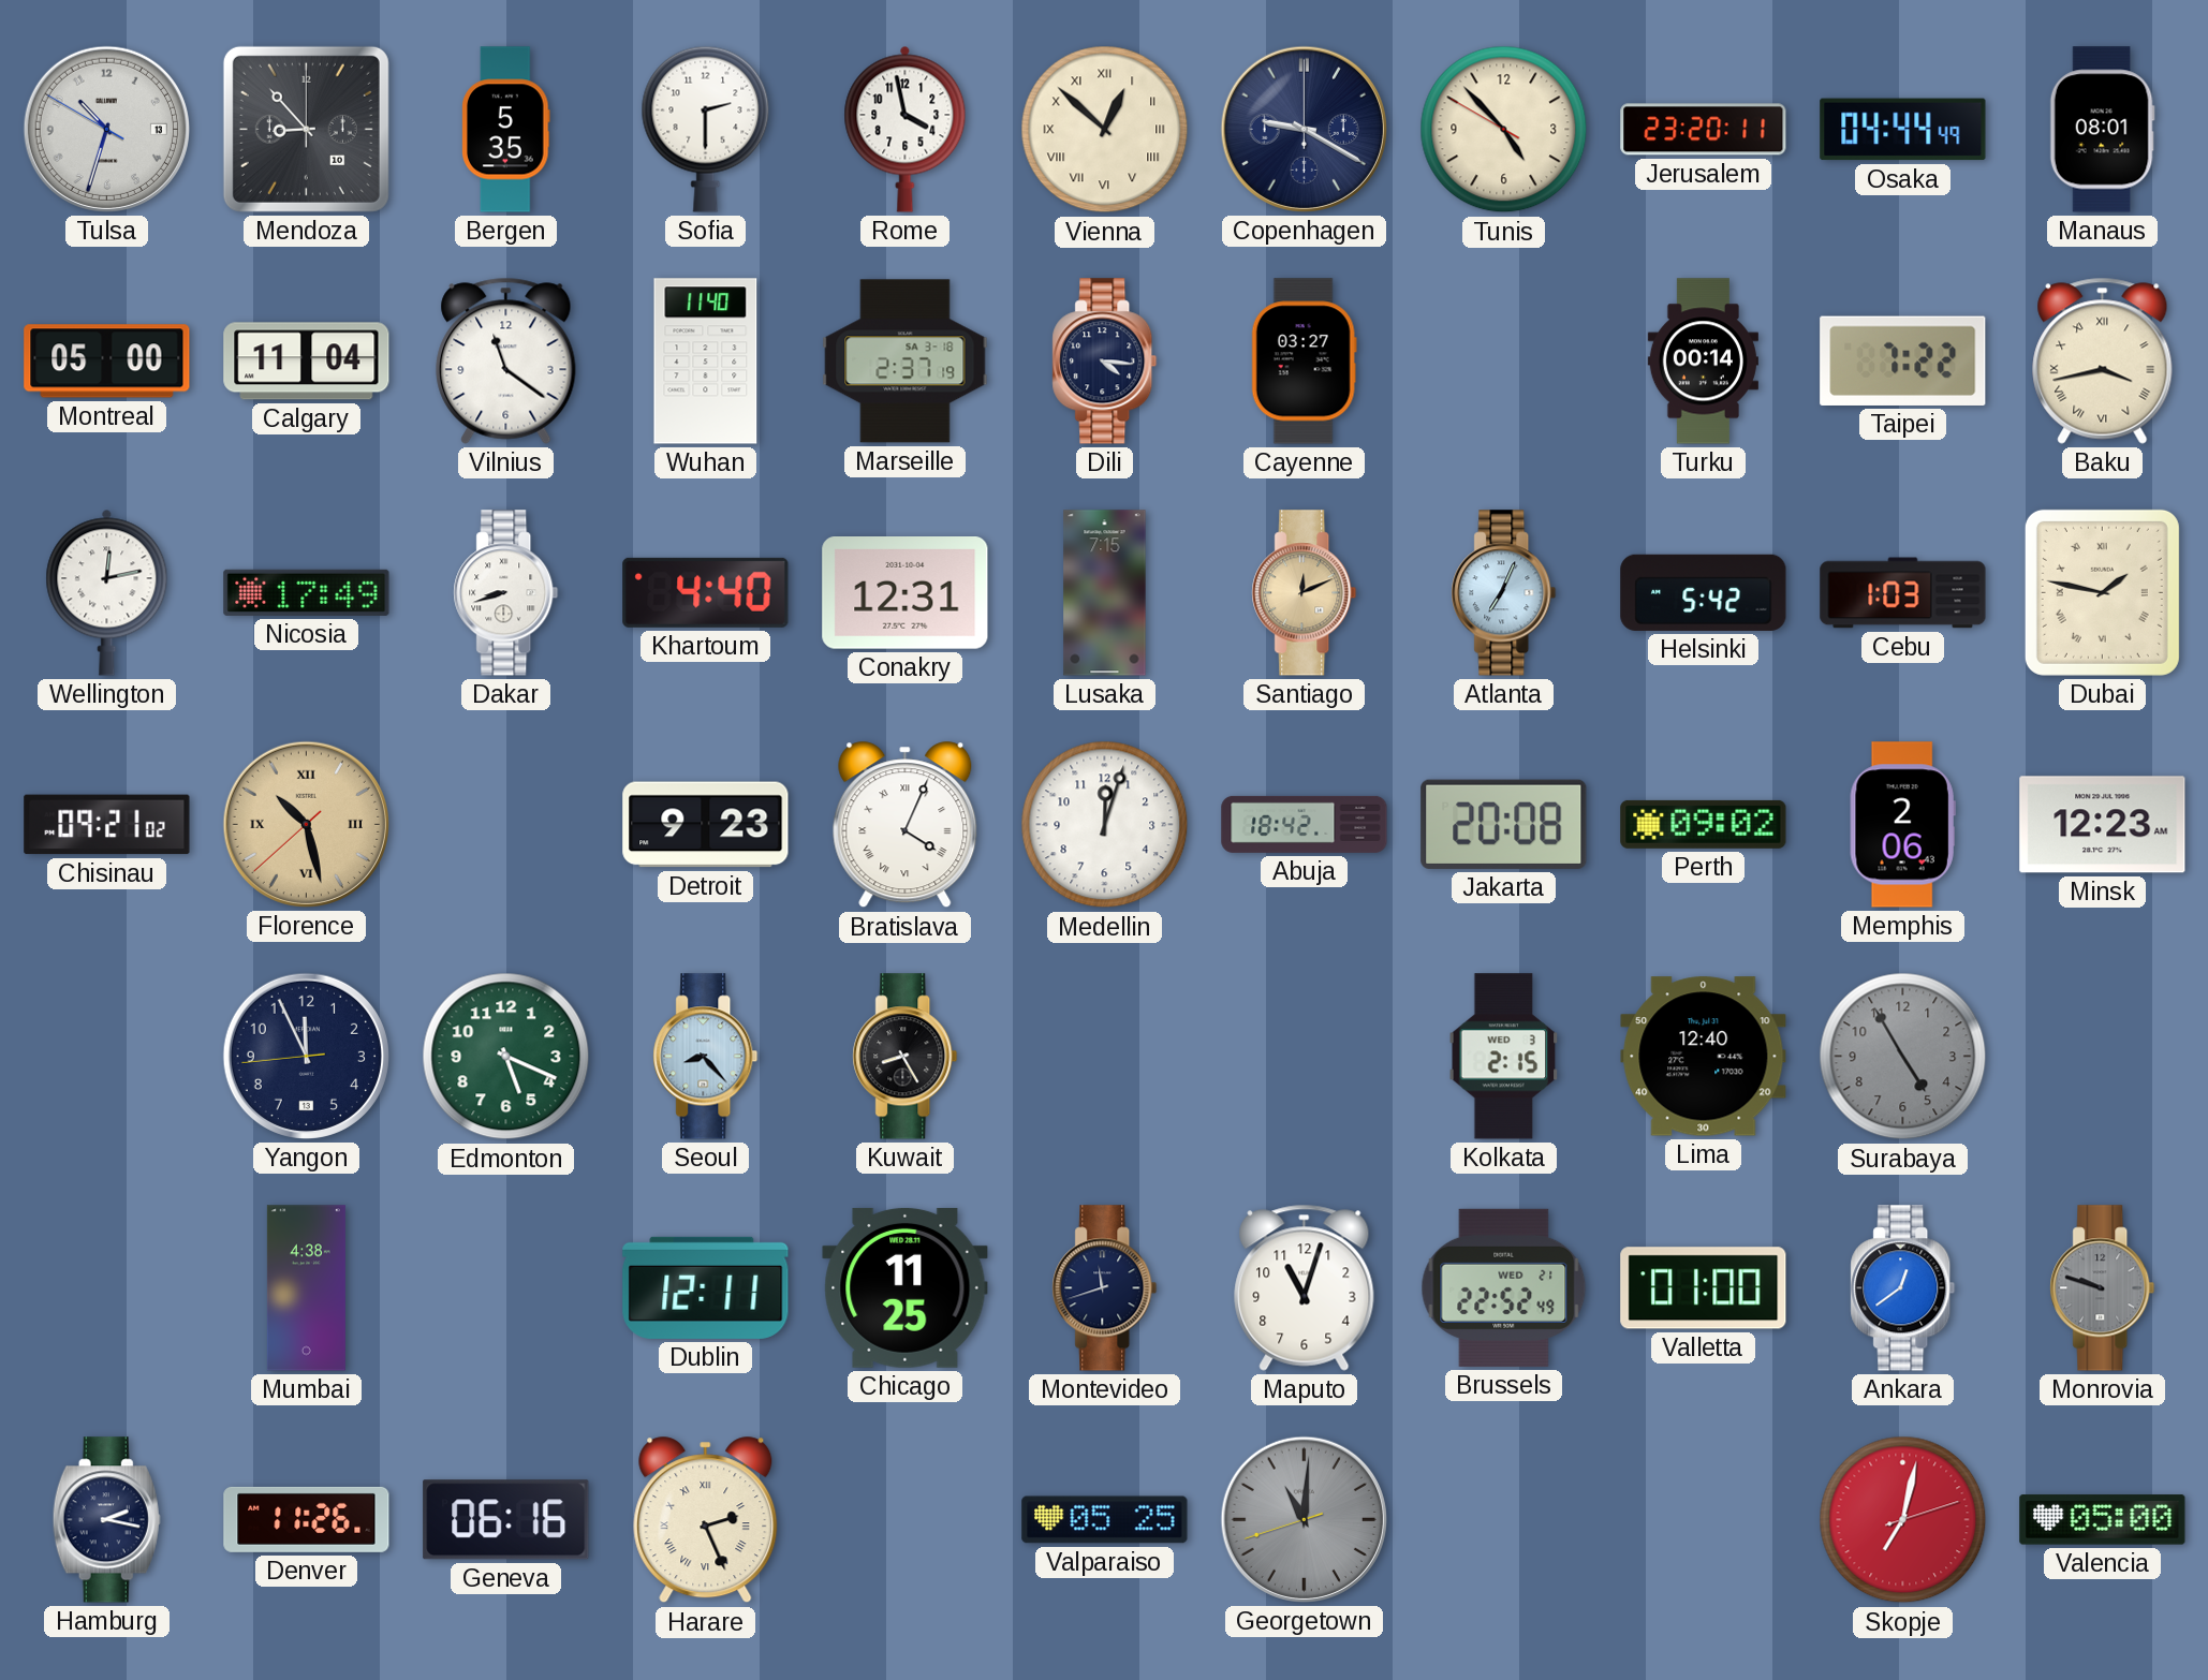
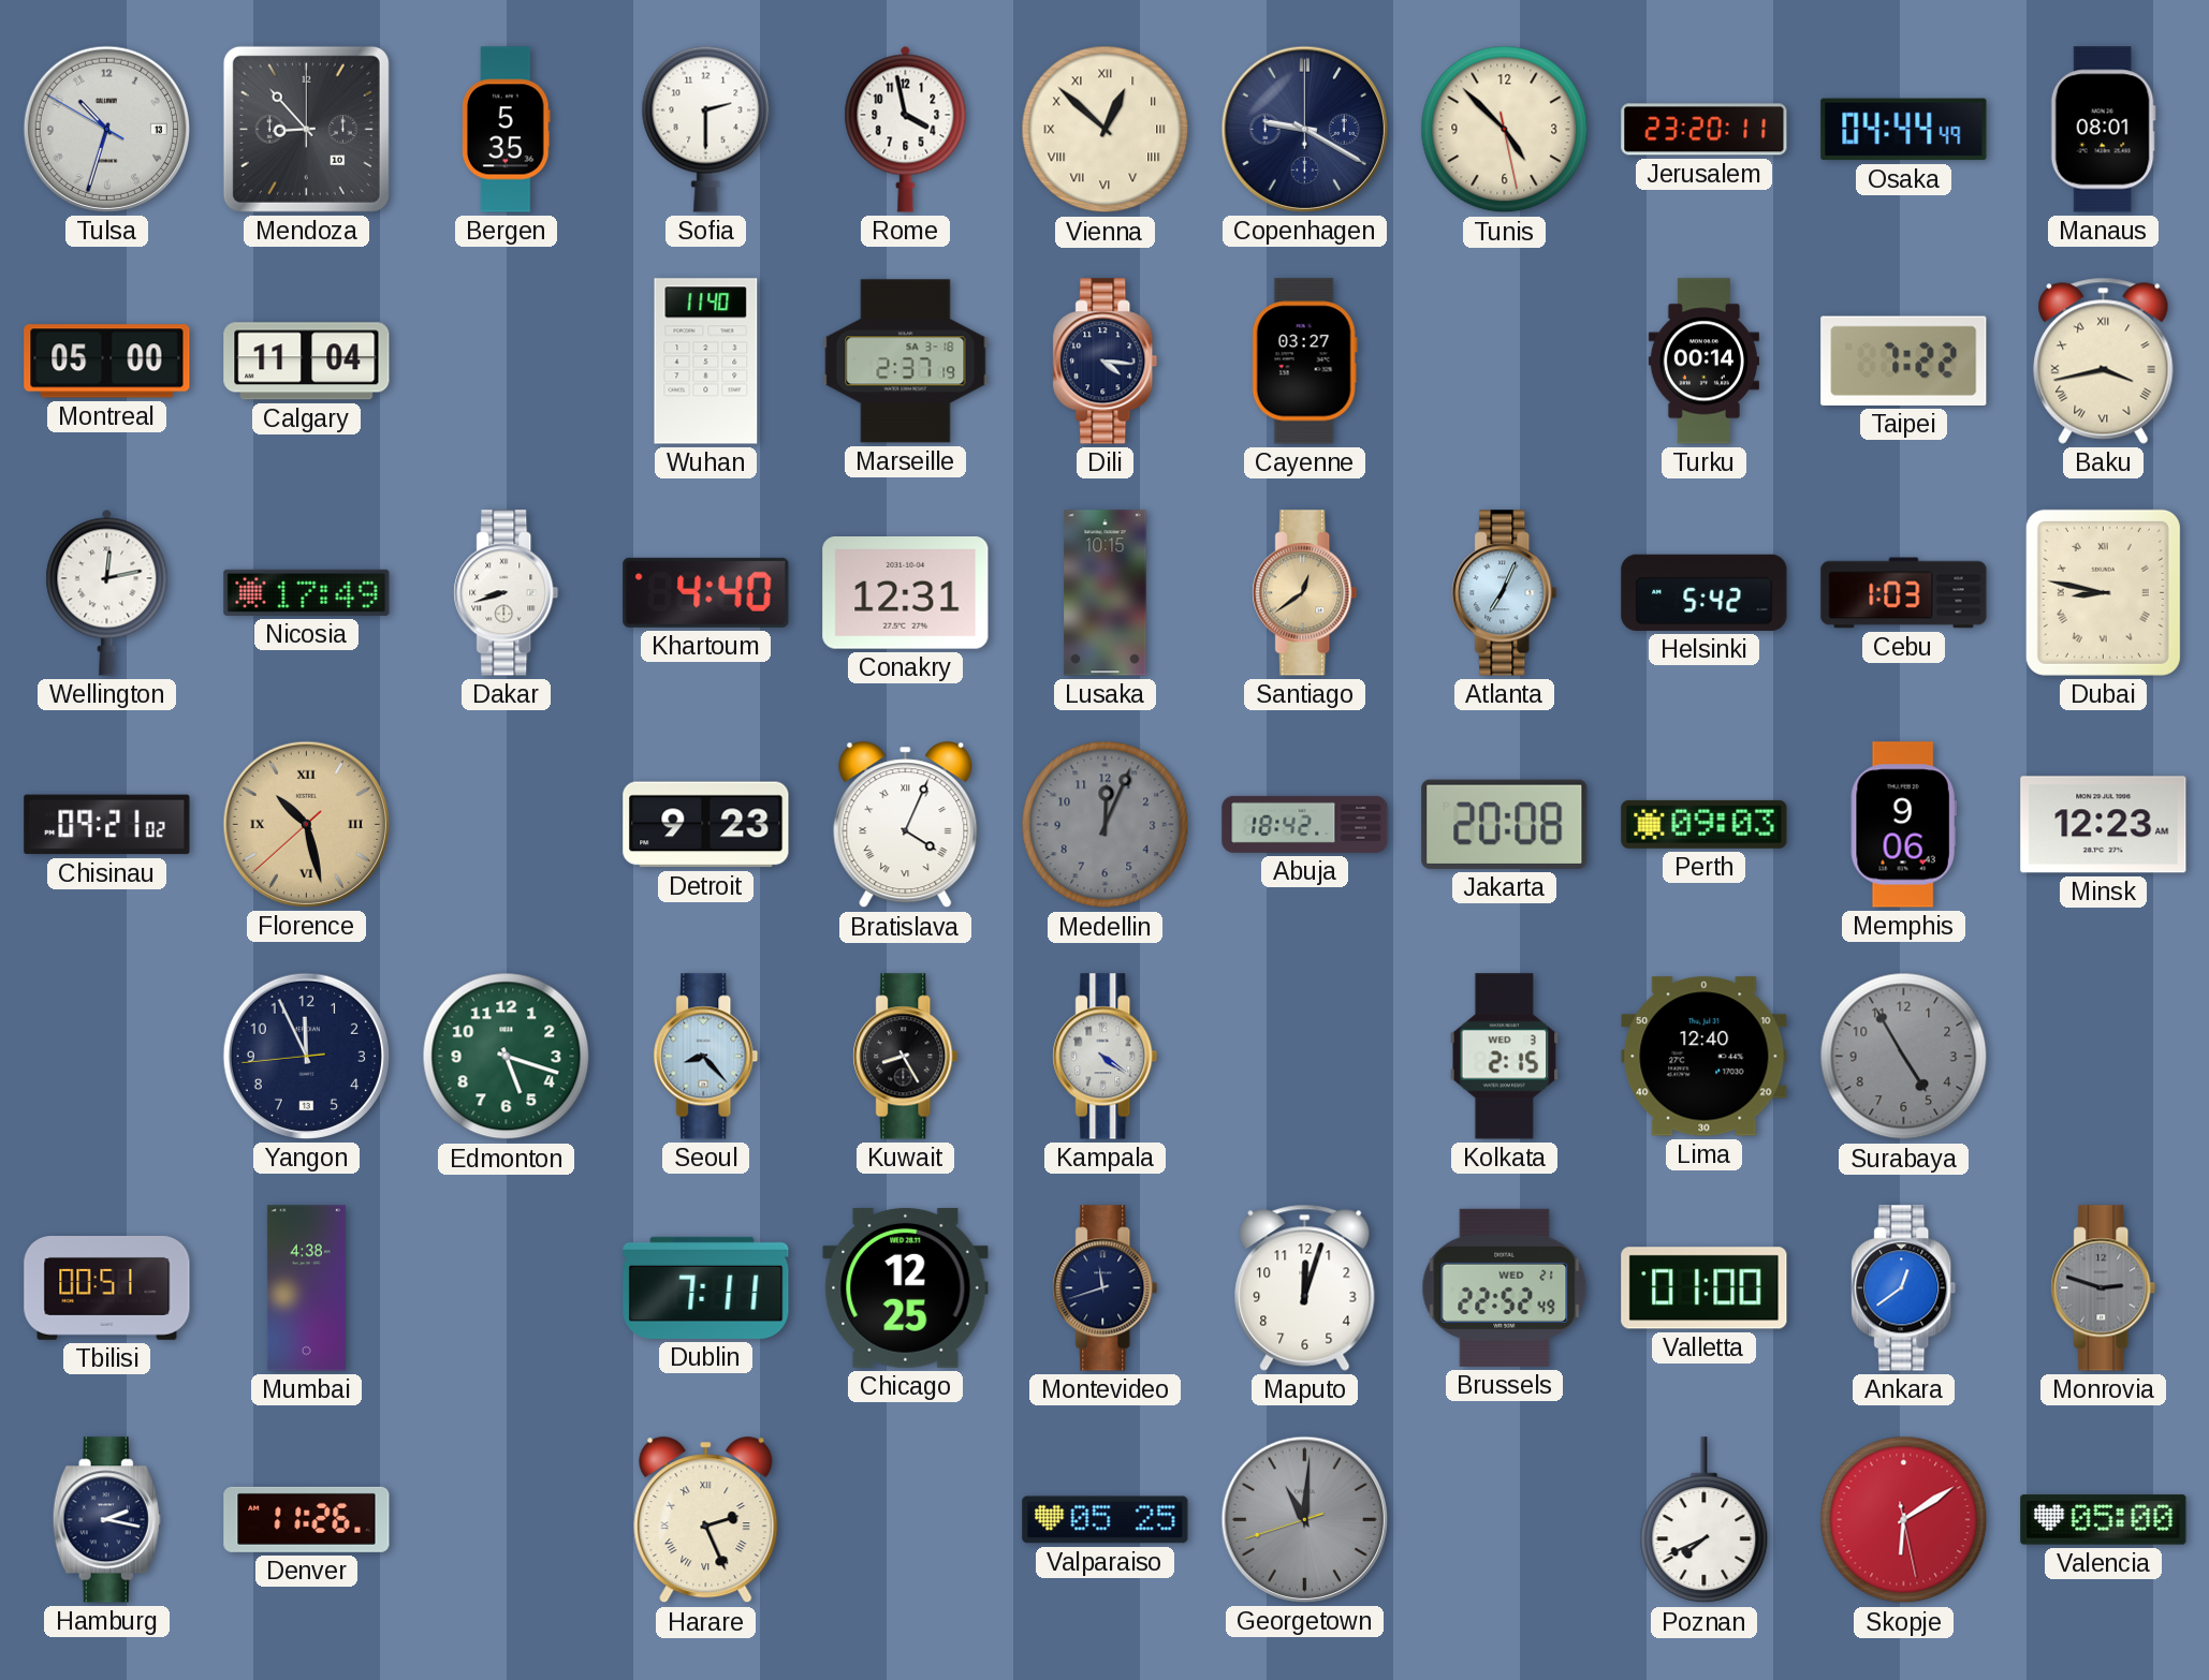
Tunis: 4:52:50 -> 4:52:28 (1505, 130)
Vilnius: 11:21 -> none (506, 360)
Lusaka: 7:15 -> 10:15 (1106, 593)
Santiago: 12:11 -> 12:39 (1305, 593)
Dubai: 1:47 -> 8:47 (2103, 592)
Medellin: 12:03 -> 12:04 (1106, 825)
Medellin dial: white -> grey (1106, 825)
Perth: 09:02 -> 09:03 (1705, 824)
Memphis: 2:06 -> 9:06 (1903, 825)
Edmonton: 5:19 -> 5:18 (507, 1057)
Kampala: none -> 4:21 (1106, 1057)
Tbilisi: none -> 00:51 (107, 1288)
Dublin: 12:11 -> 7:11 (706, 1287)
Chicago: 11:25 -> 12:25 (906, 1287)
Maputo: 11:03 -> 12:03 (1305, 1287)
Monrovia: 9:48 -> 2:48 (2104, 1288)
Geneva: 06:16 -> none (506, 1520)
Poznan: none -> 7:41 (1705, 1520)
Skopje: 7:02 -> 6:09 (1904, 1520)
